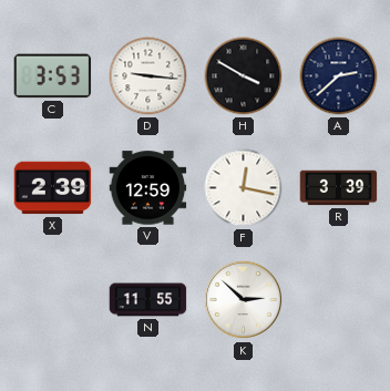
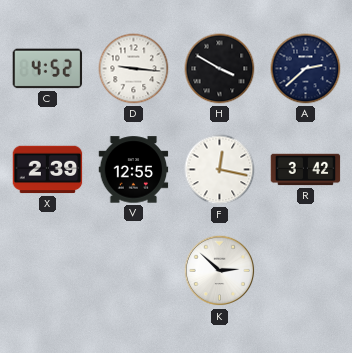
C: 3:53 -> 4:52 (48, 69)
V: 12:59 -> 12:55 (134, 170)
R: 3:39 -> 3:42 (306, 170)
N: 11:55 -> none (148, 300)
